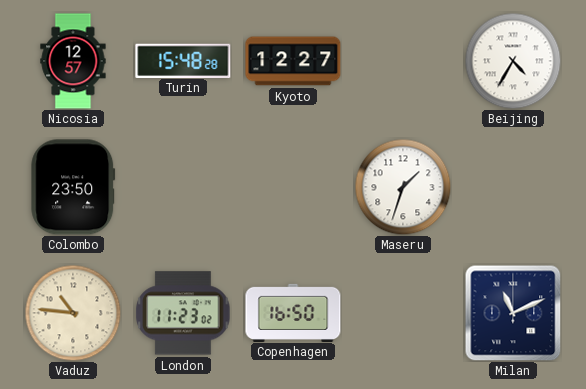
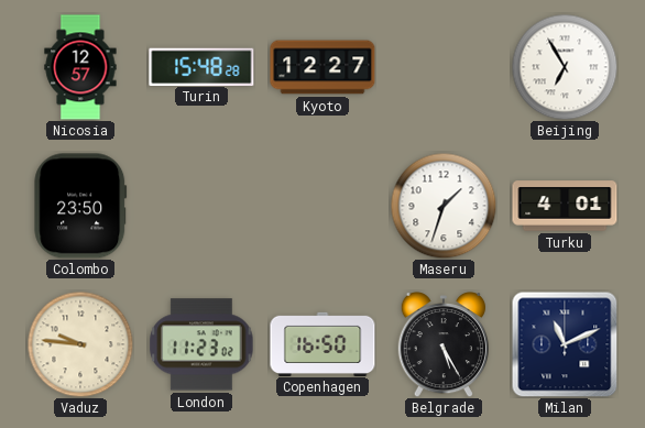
Beijing: 4:35 -> 6:55 (565, 67)
Turku: none -> 4:01 (565, 206)
Vaduz: 10:46 -> 9:46 (80, 344)
Belgrade: none -> 5:25 (442, 345)
